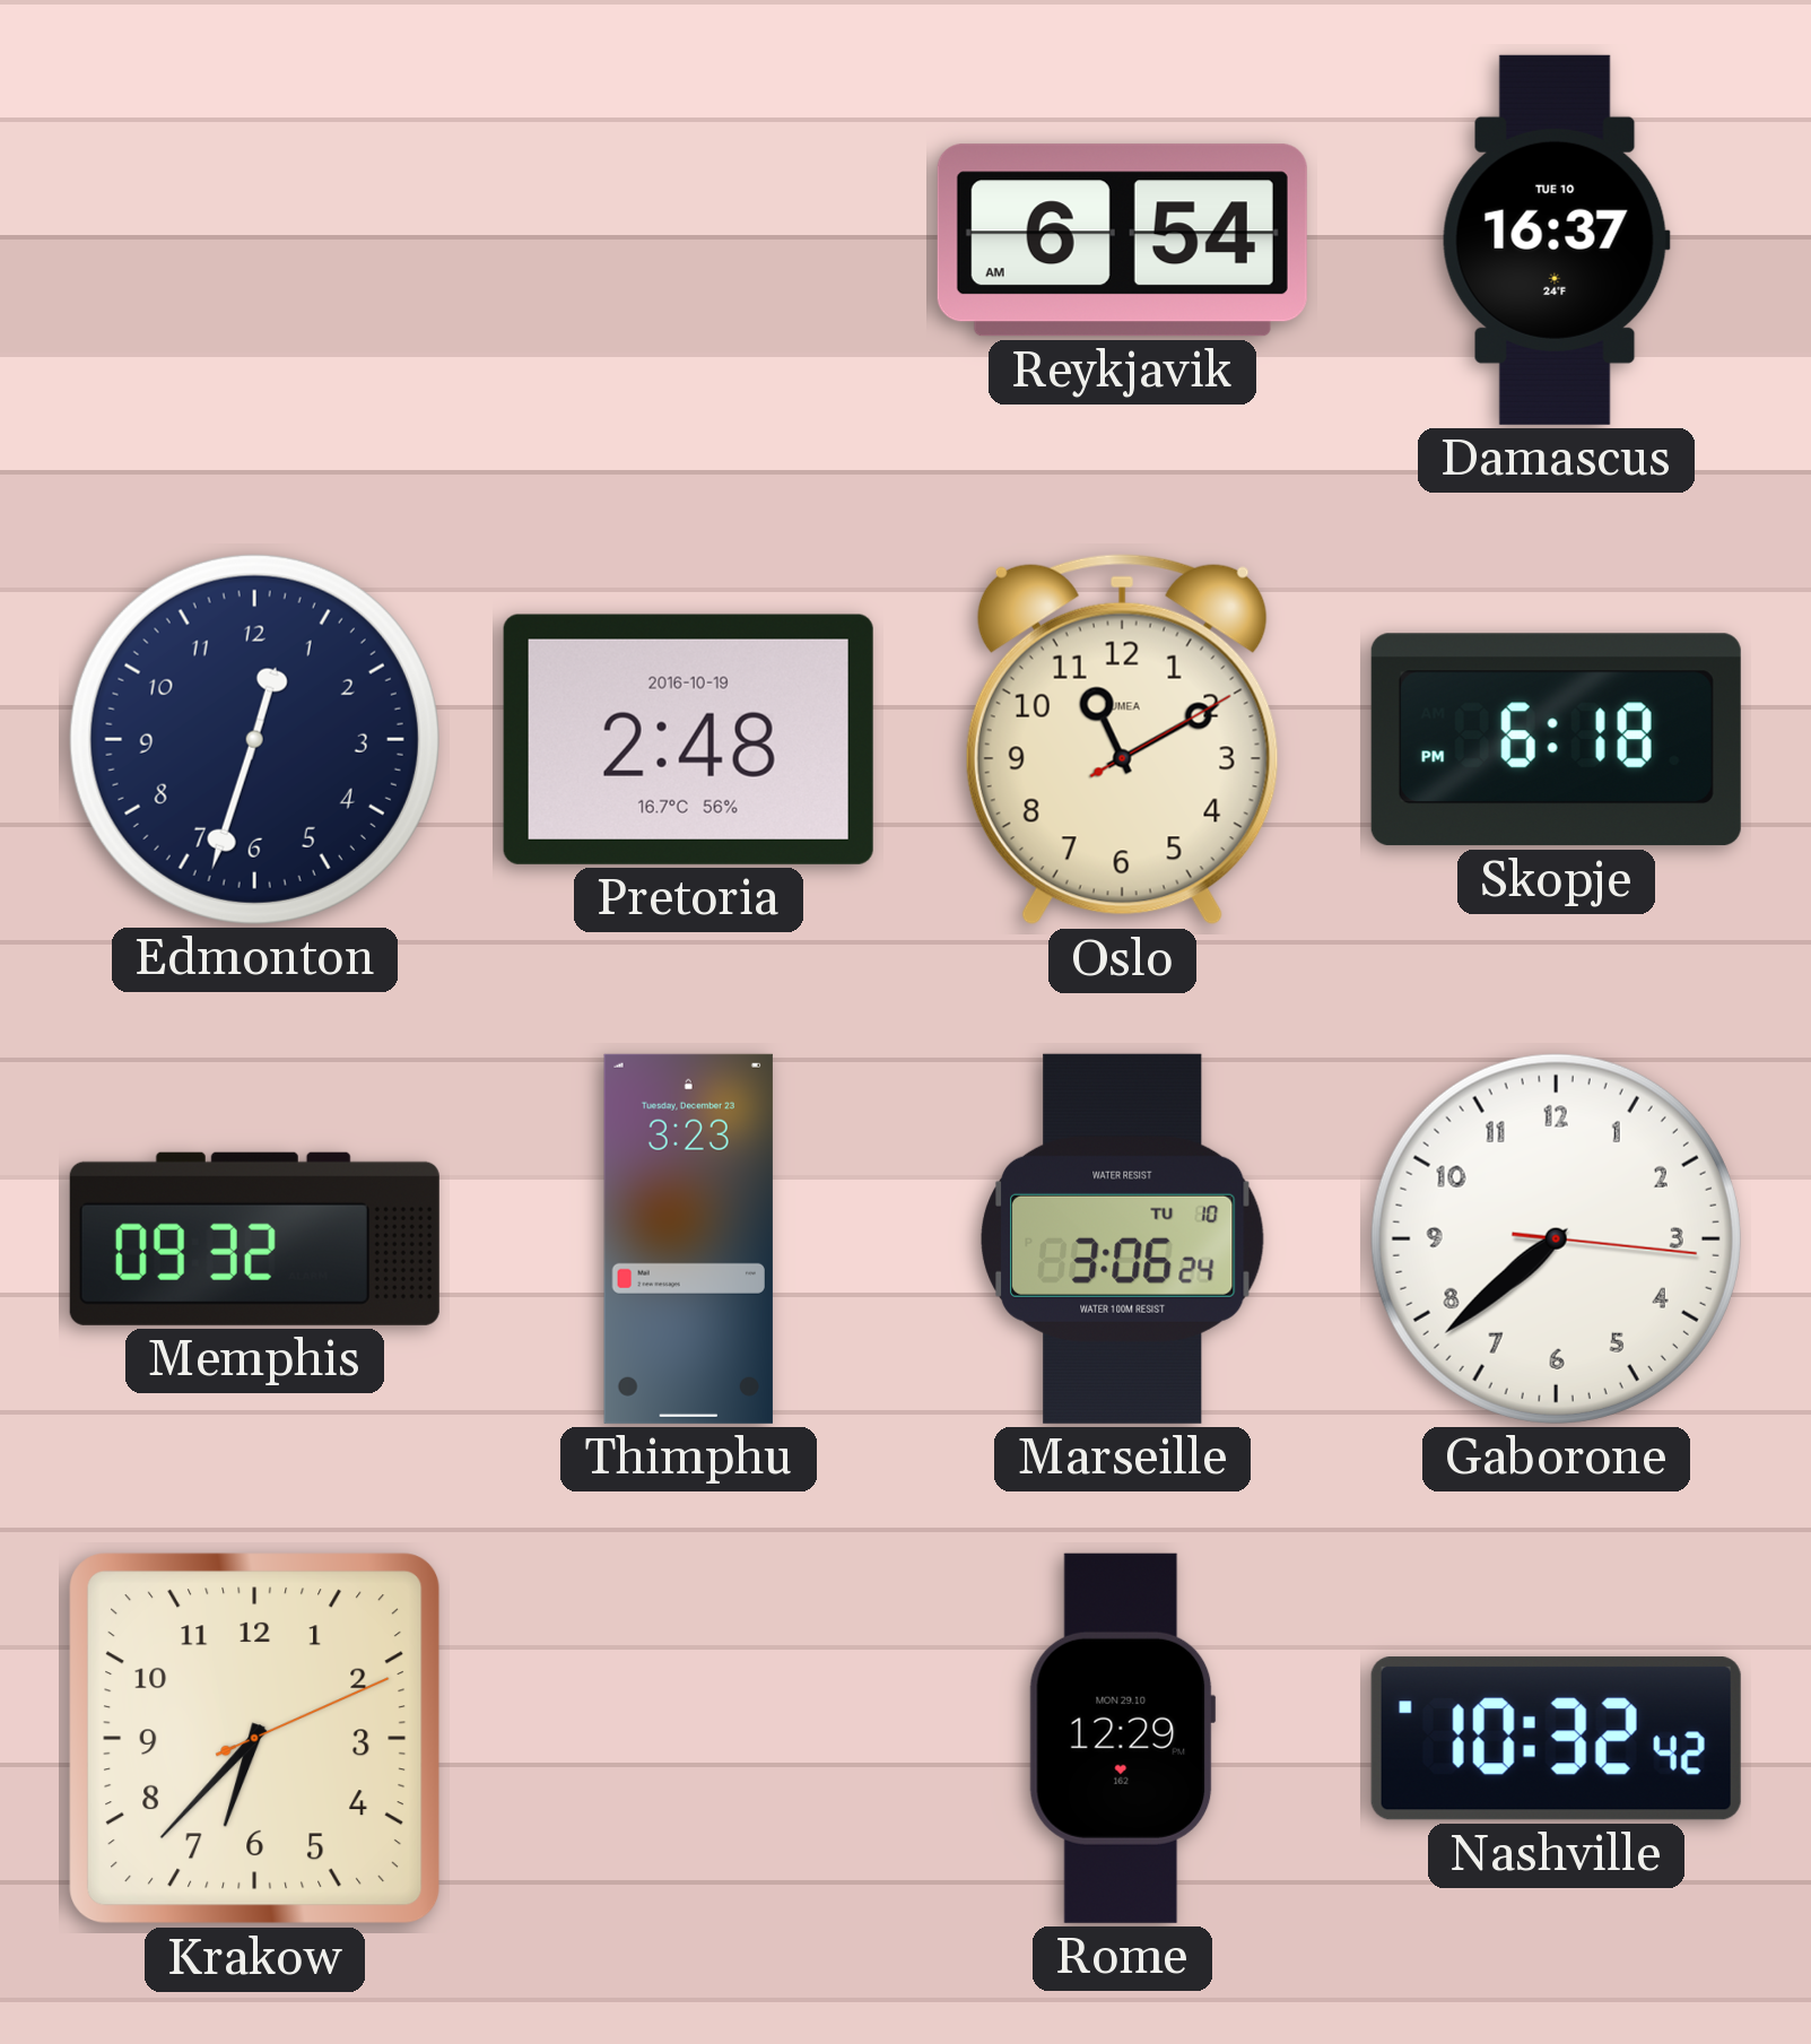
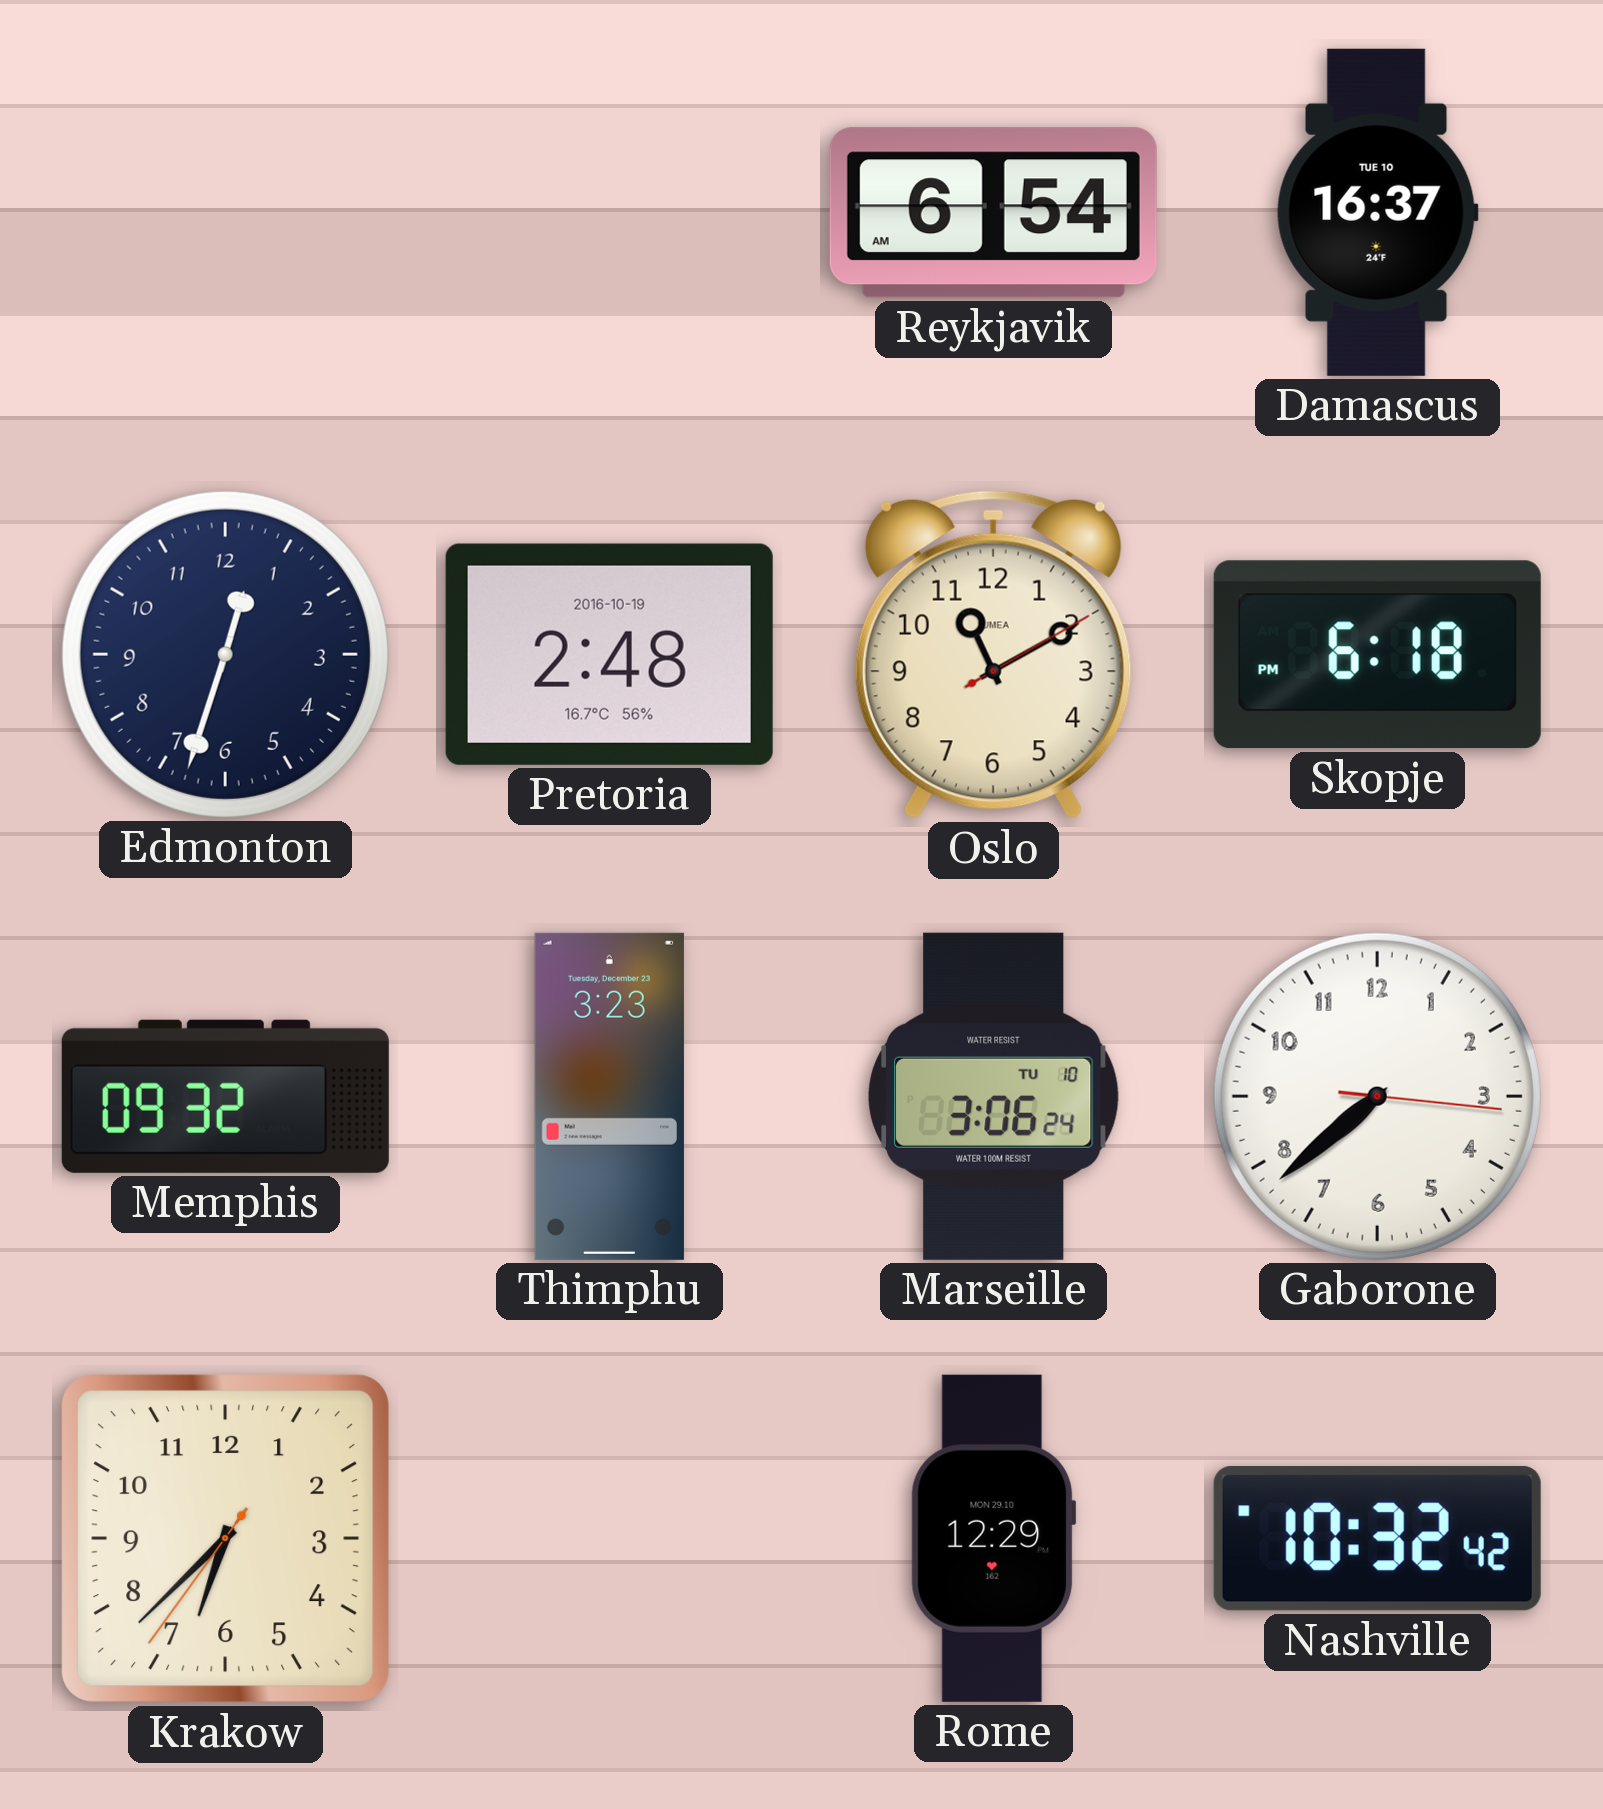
Krakow: 6:37:11 -> 6:37:36 (226, 1539)
